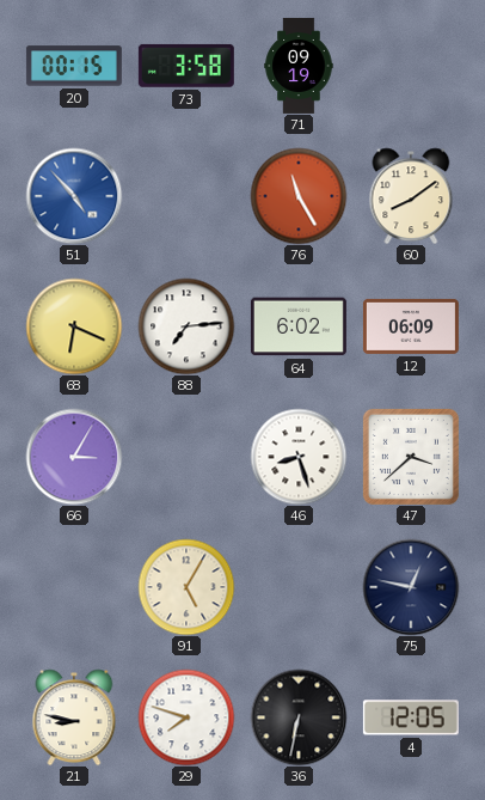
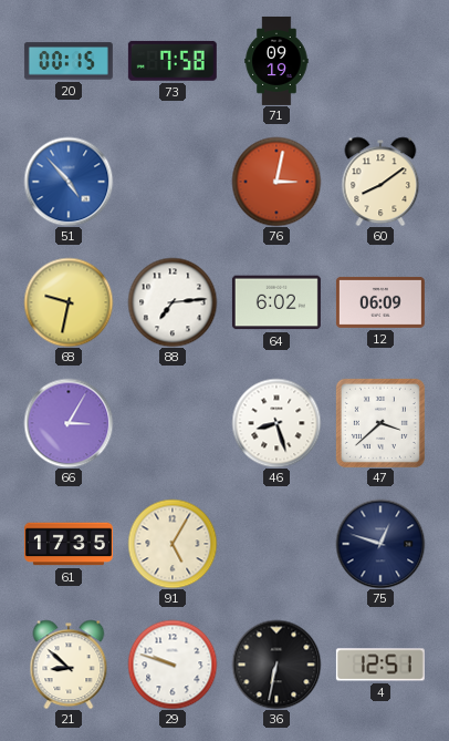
73: 3:58 -> 7:58 (173, 61)
76: 11:25 -> 3:02 (276, 182)
68: 6:19 -> 9:32 (69, 302)
61: none -> 17:35 (69, 544)
75: 12:47 -> 12:48 (380, 544)
21: 8:47 -> 8:52 (69, 665)
29: 7:48 -> 9:48 (173, 665)
4: 12:05 -> 12:51 (380, 665)
